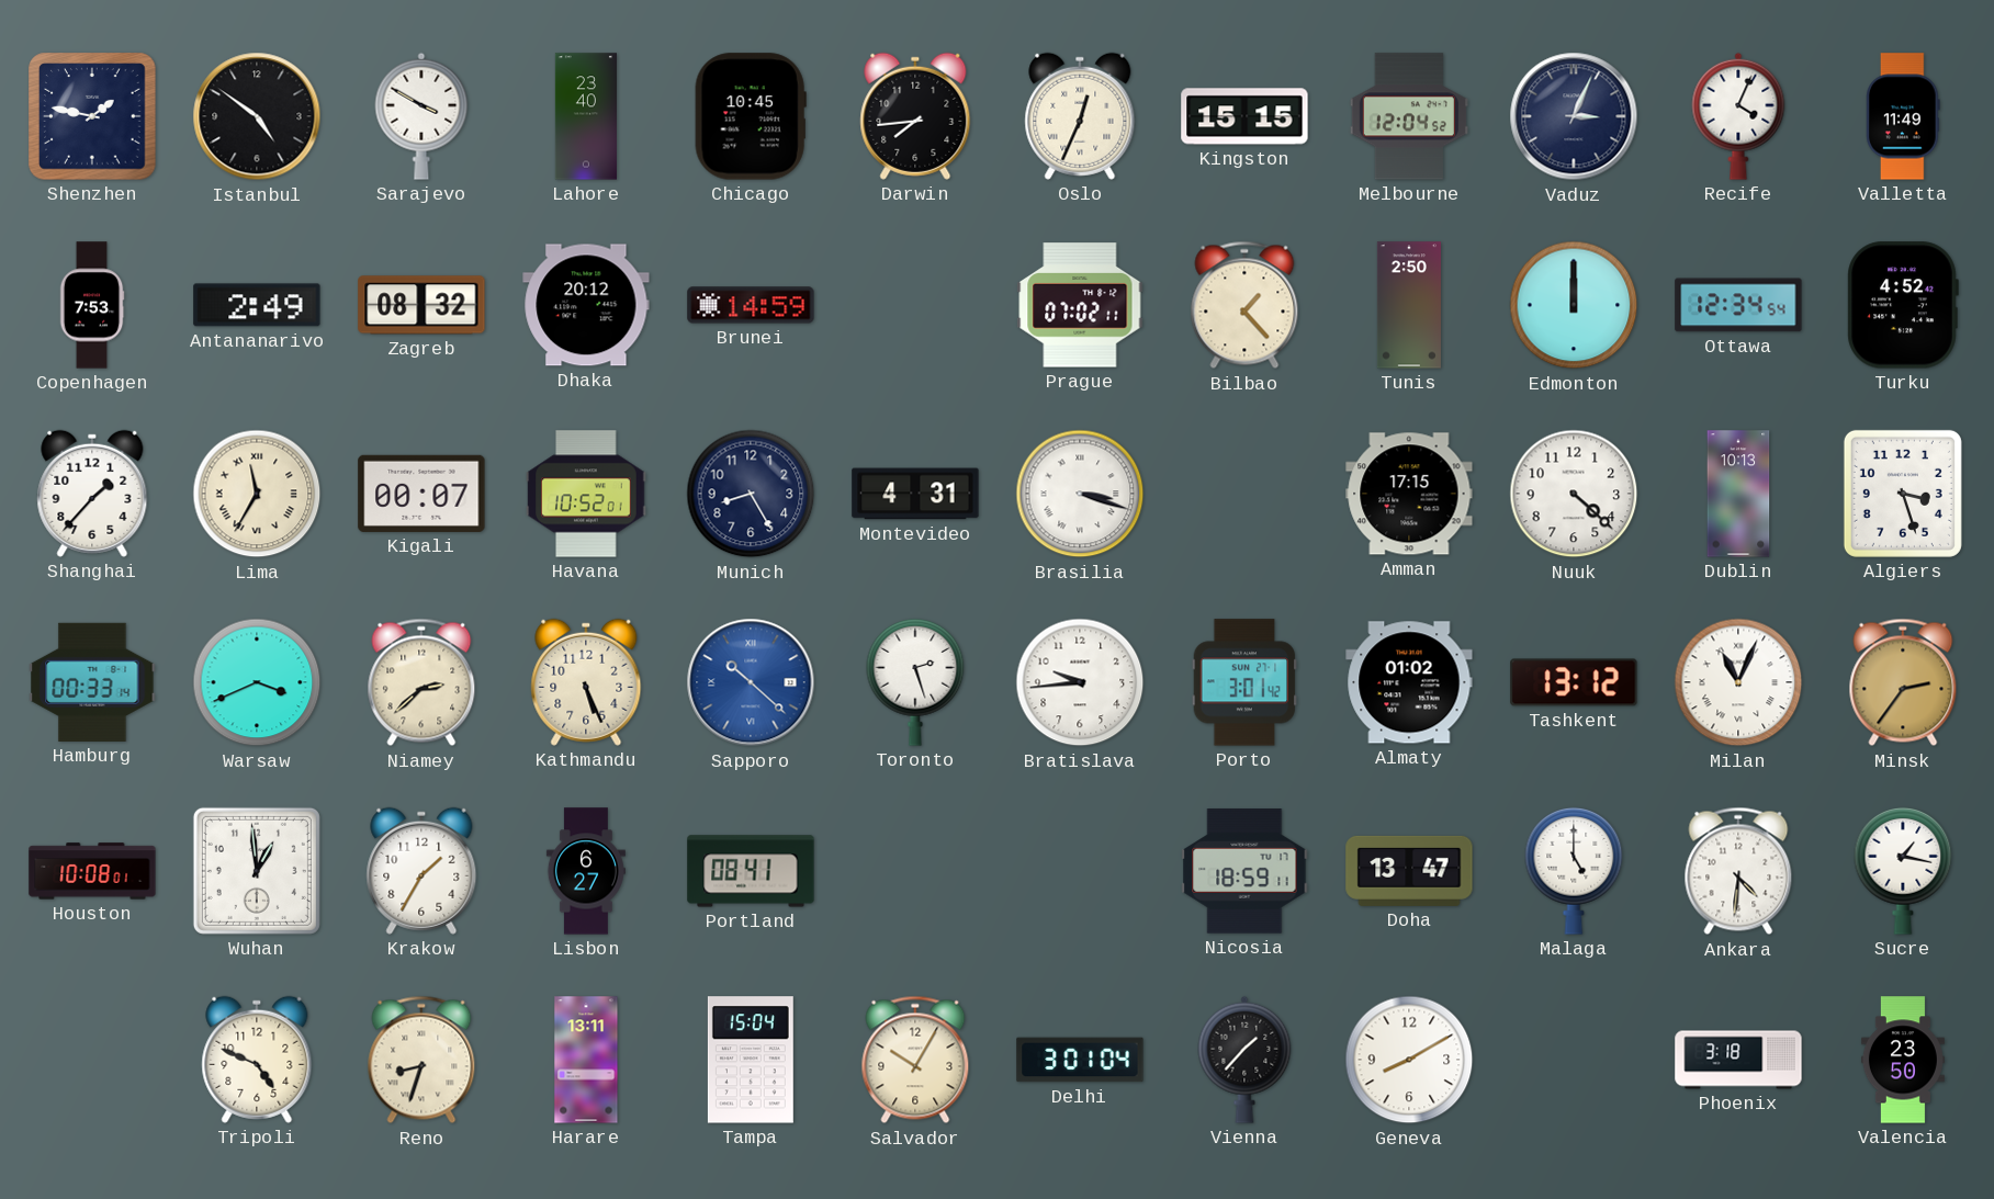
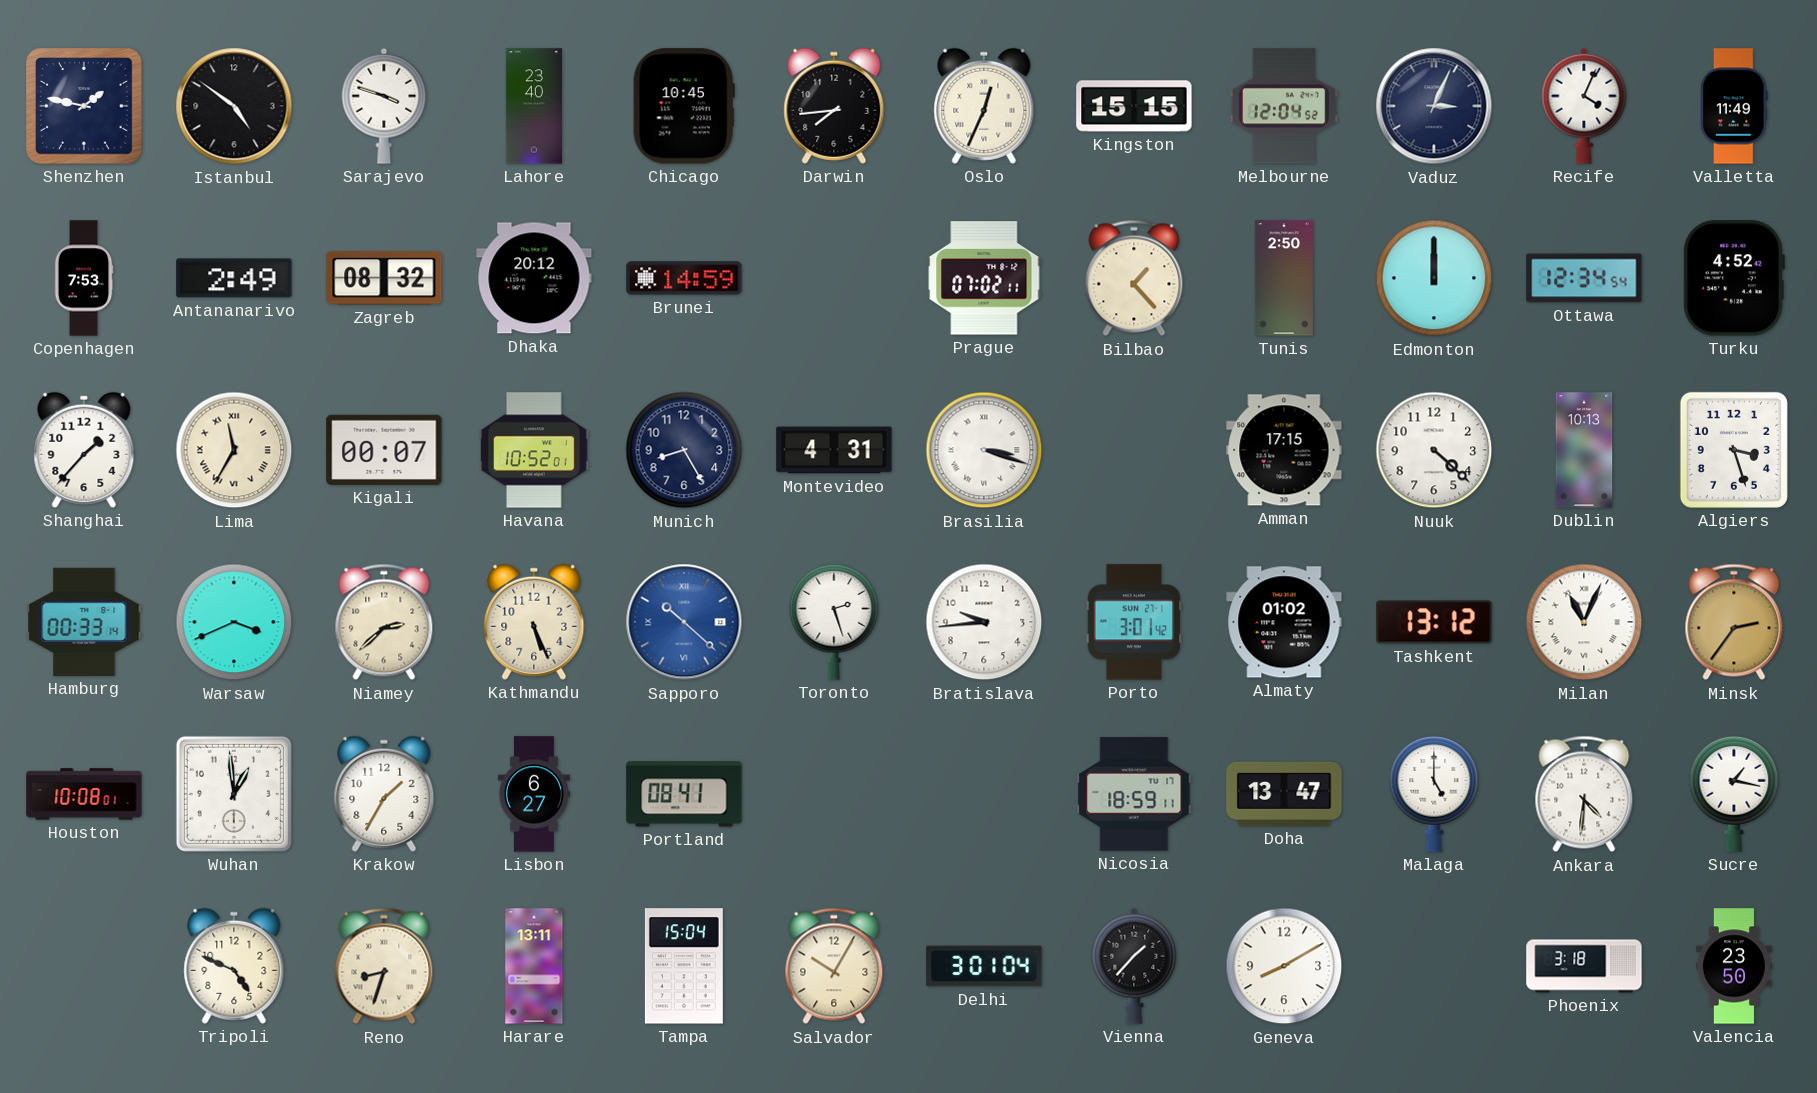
Sarajevo: 3:50 -> 3:48 (384, 106)
